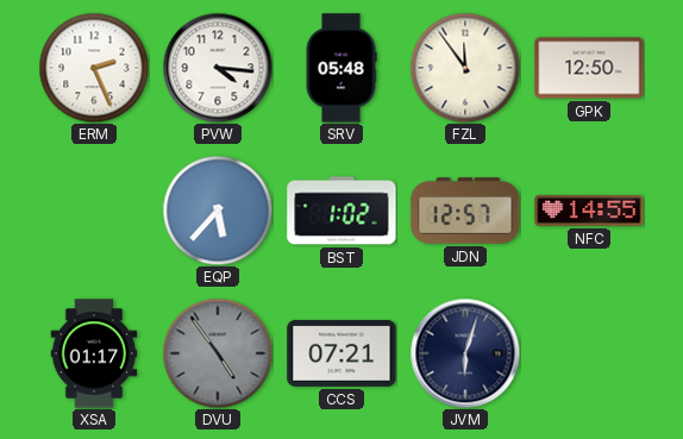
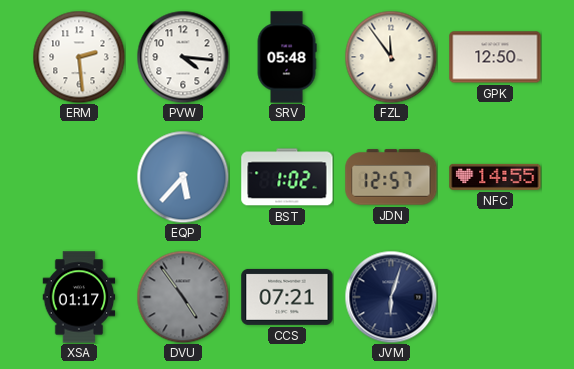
ERM: 2:26 -> 2:29 (79, 57)
